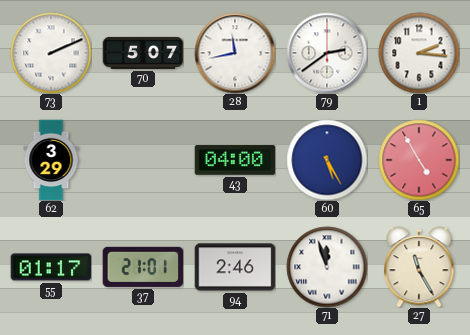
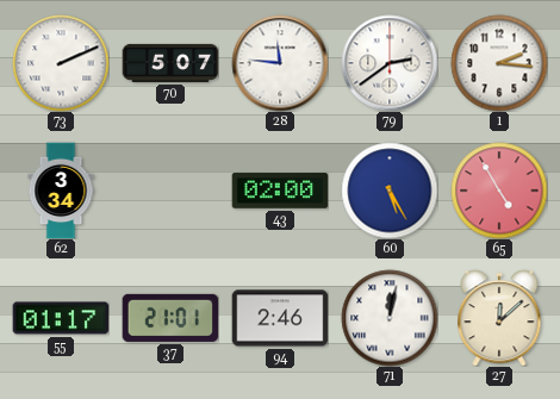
28: 11:43 -> 11:46 (280, 63)
62: 3:29 -> 3:34 (61, 191)
43: 04:00 -> 02:00 (280, 191)
71: 11:57 -> 12:02 (390, 318)
27: 11:25 -> 12:08 (499, 318)
